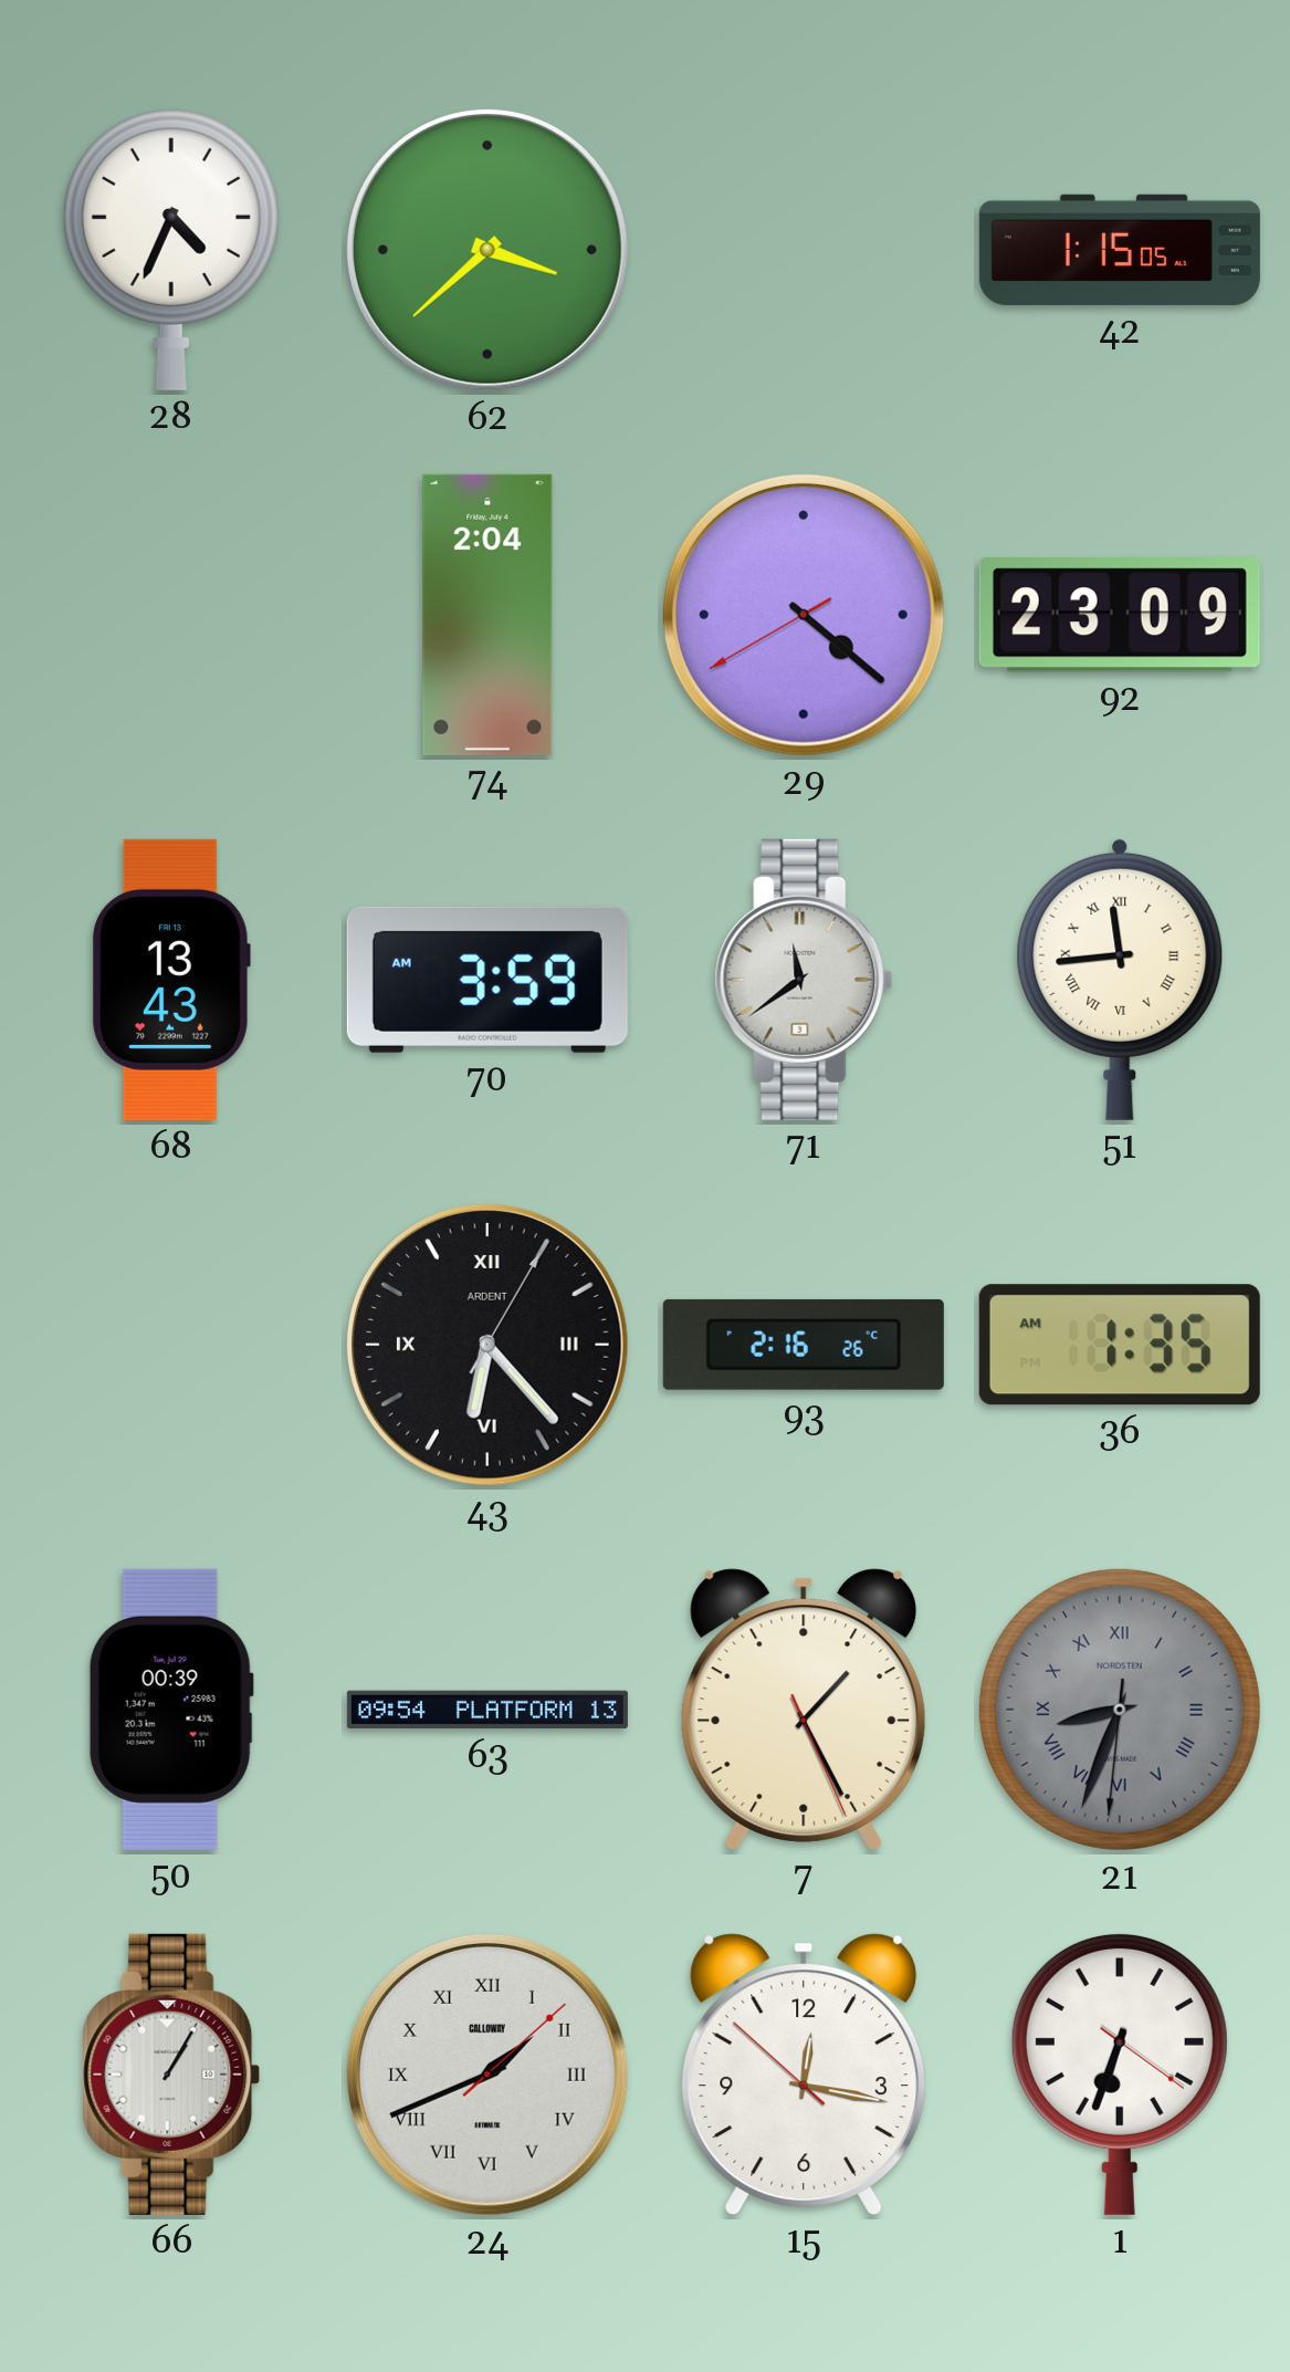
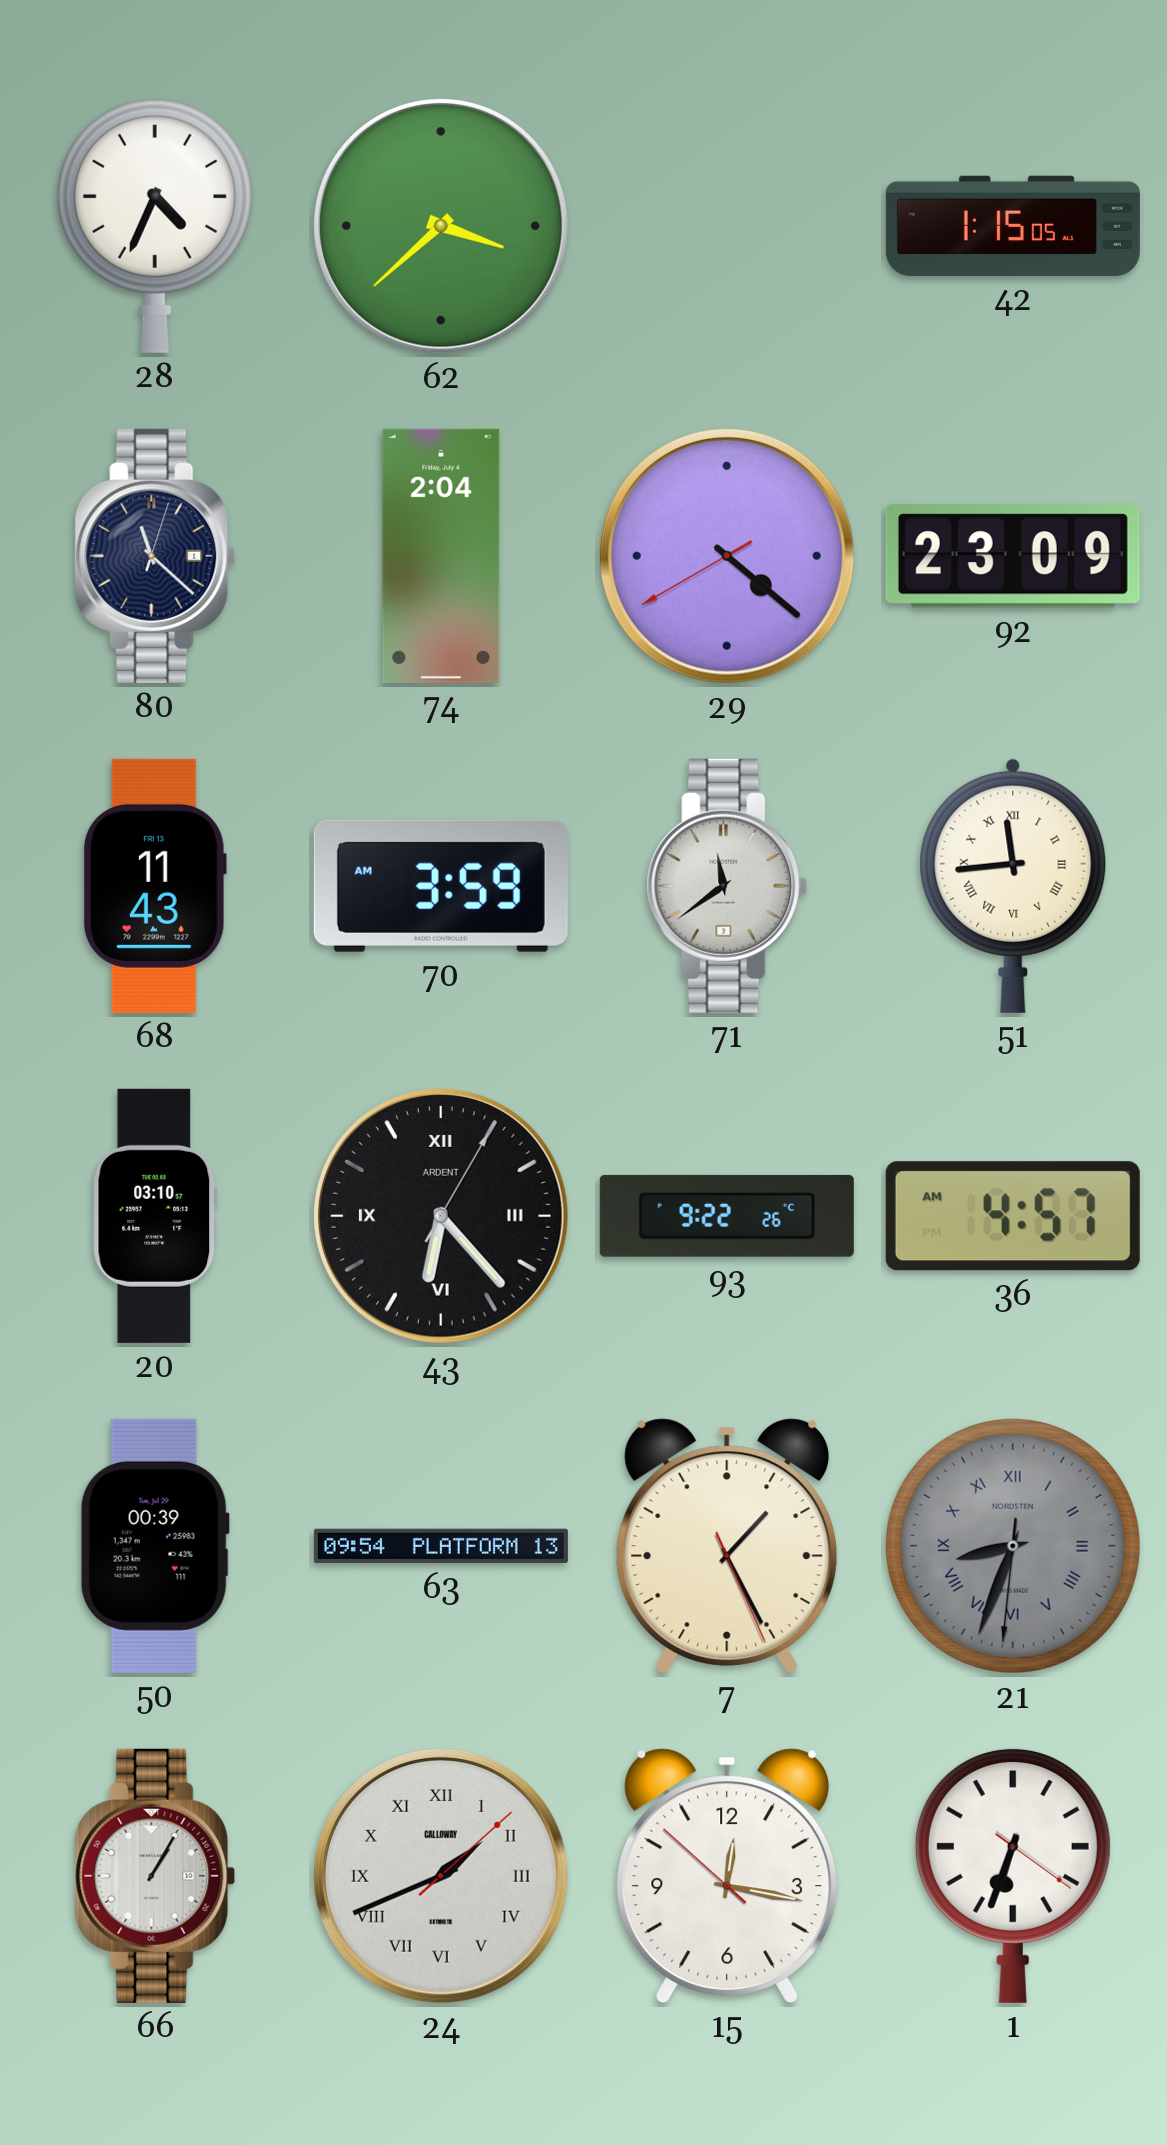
80: none -> 11:22 (155, 556)
68: 13:43 -> 11:43 (155, 886)
20: none -> 03:10 (155, 1216)
93: 2:16 -> 9:22 (727, 1216)
36: 1:35 -> 4:57 (1013, 1216)
